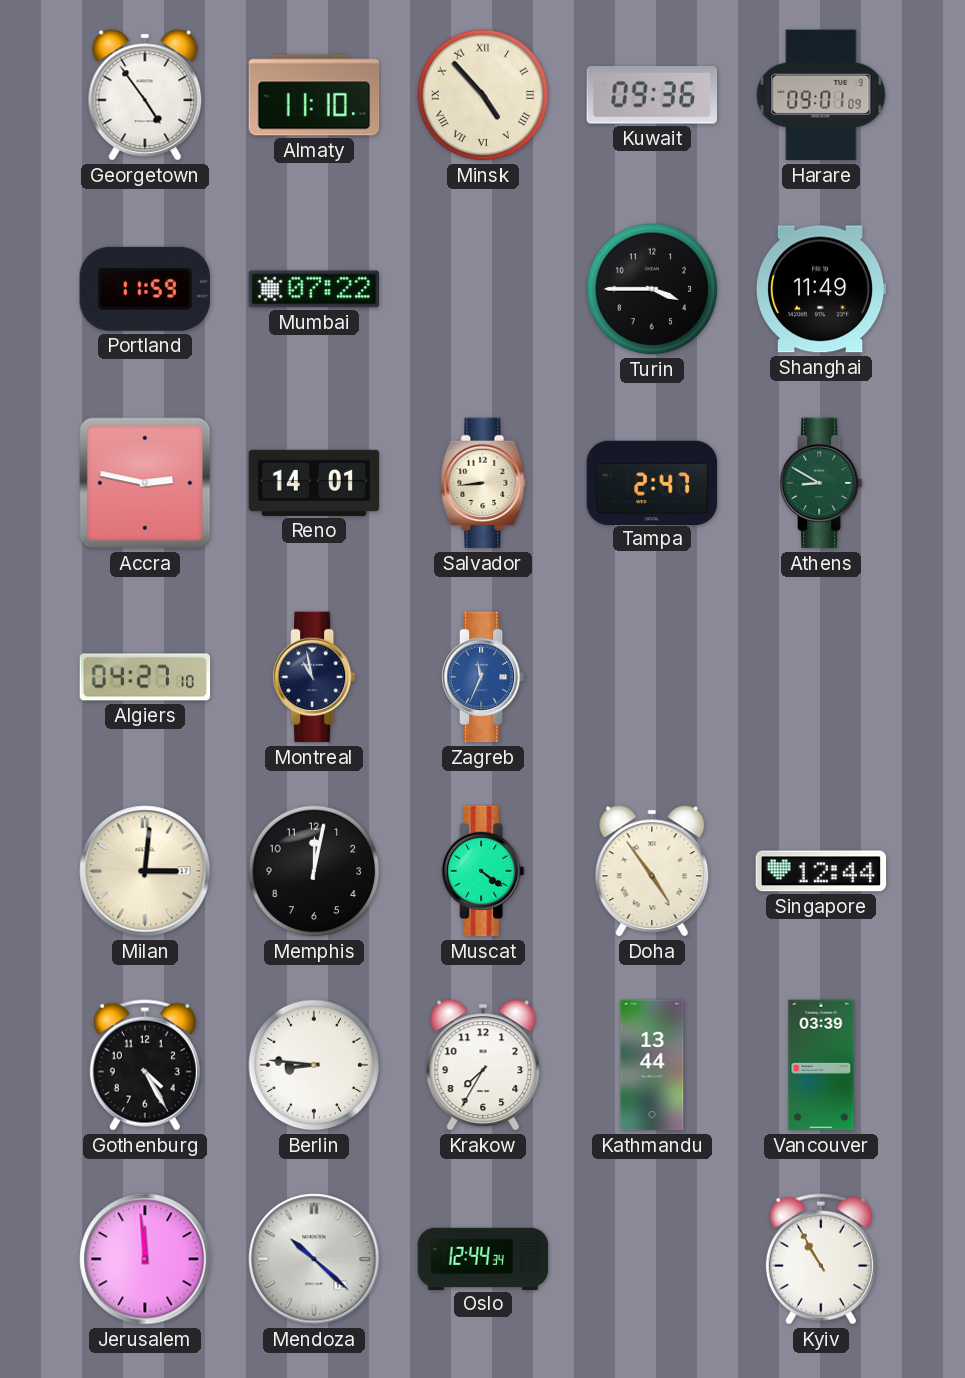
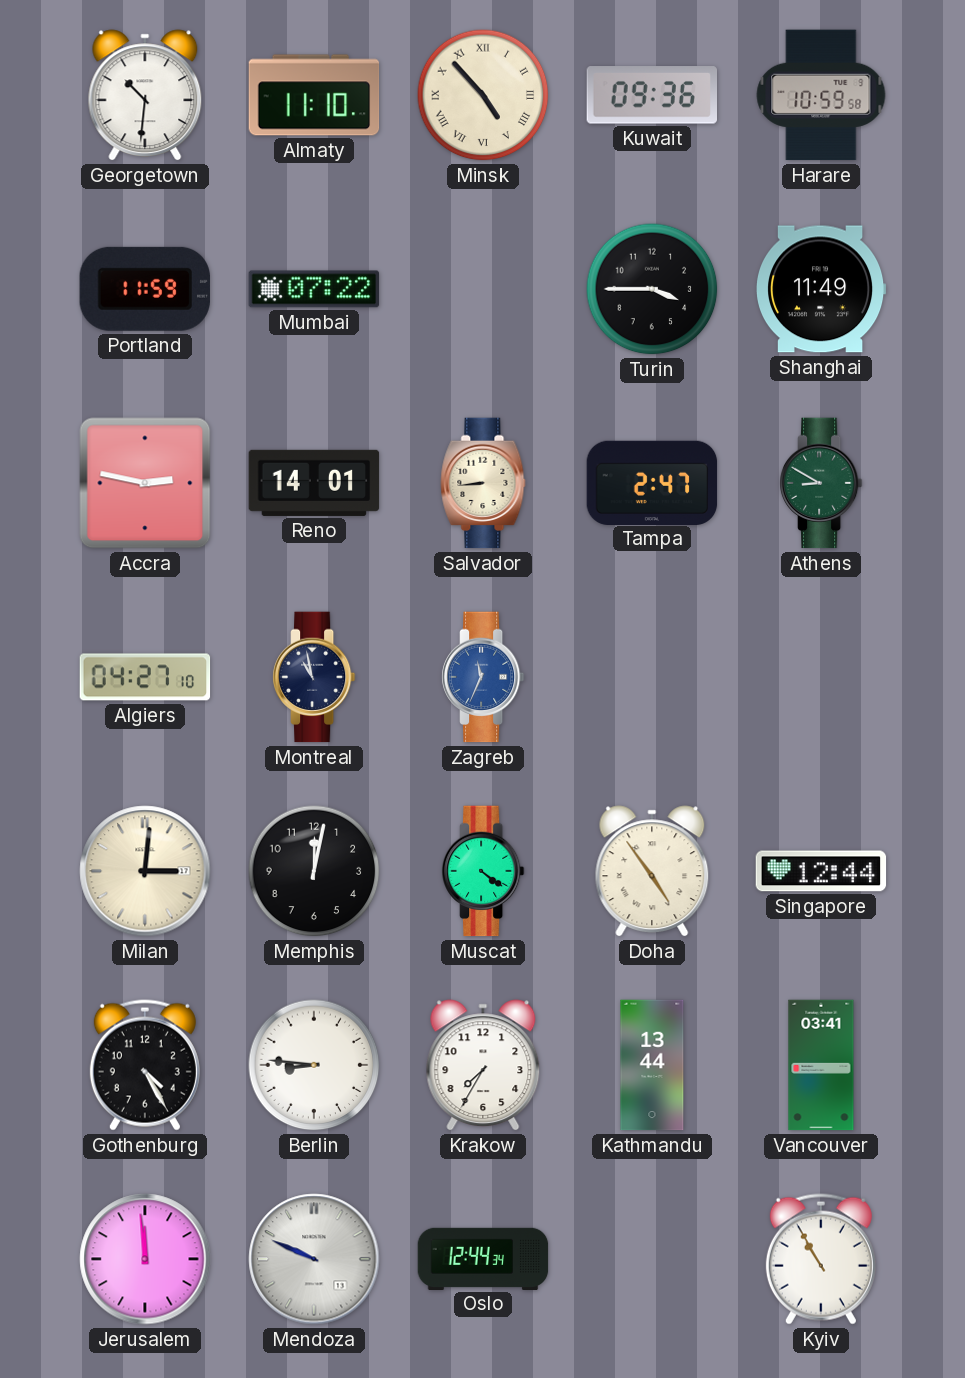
Georgetown: 4:54 -> 10:31 (145, 95)
Harare: 09:01 -> 10:59 (821, 95)
Vancouver: 03:39 -> 03:41 (821, 1065)
Mendoza: 10:22 -> 9:49 (314, 1259)
